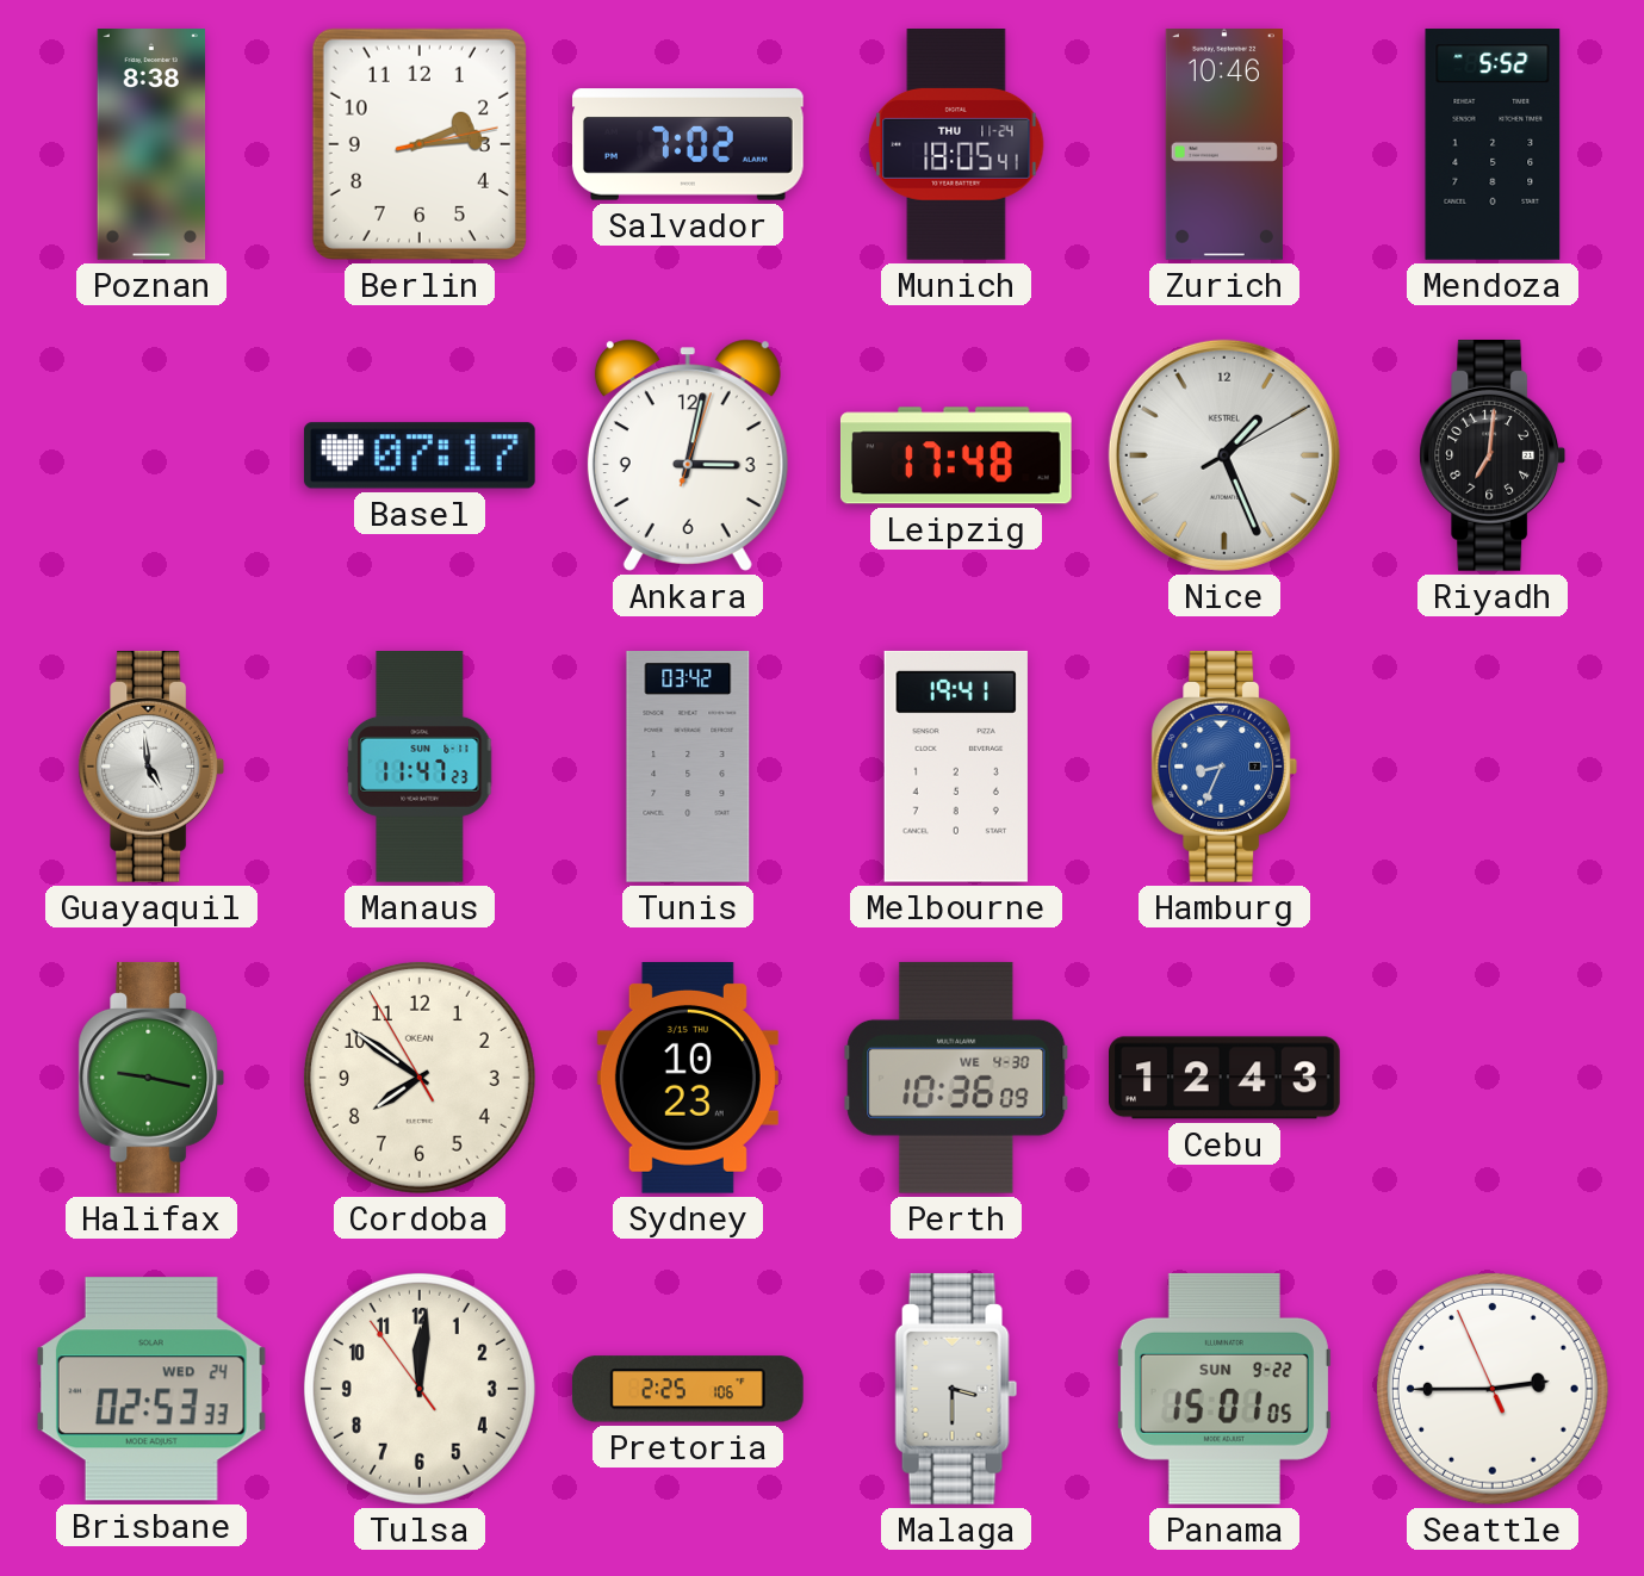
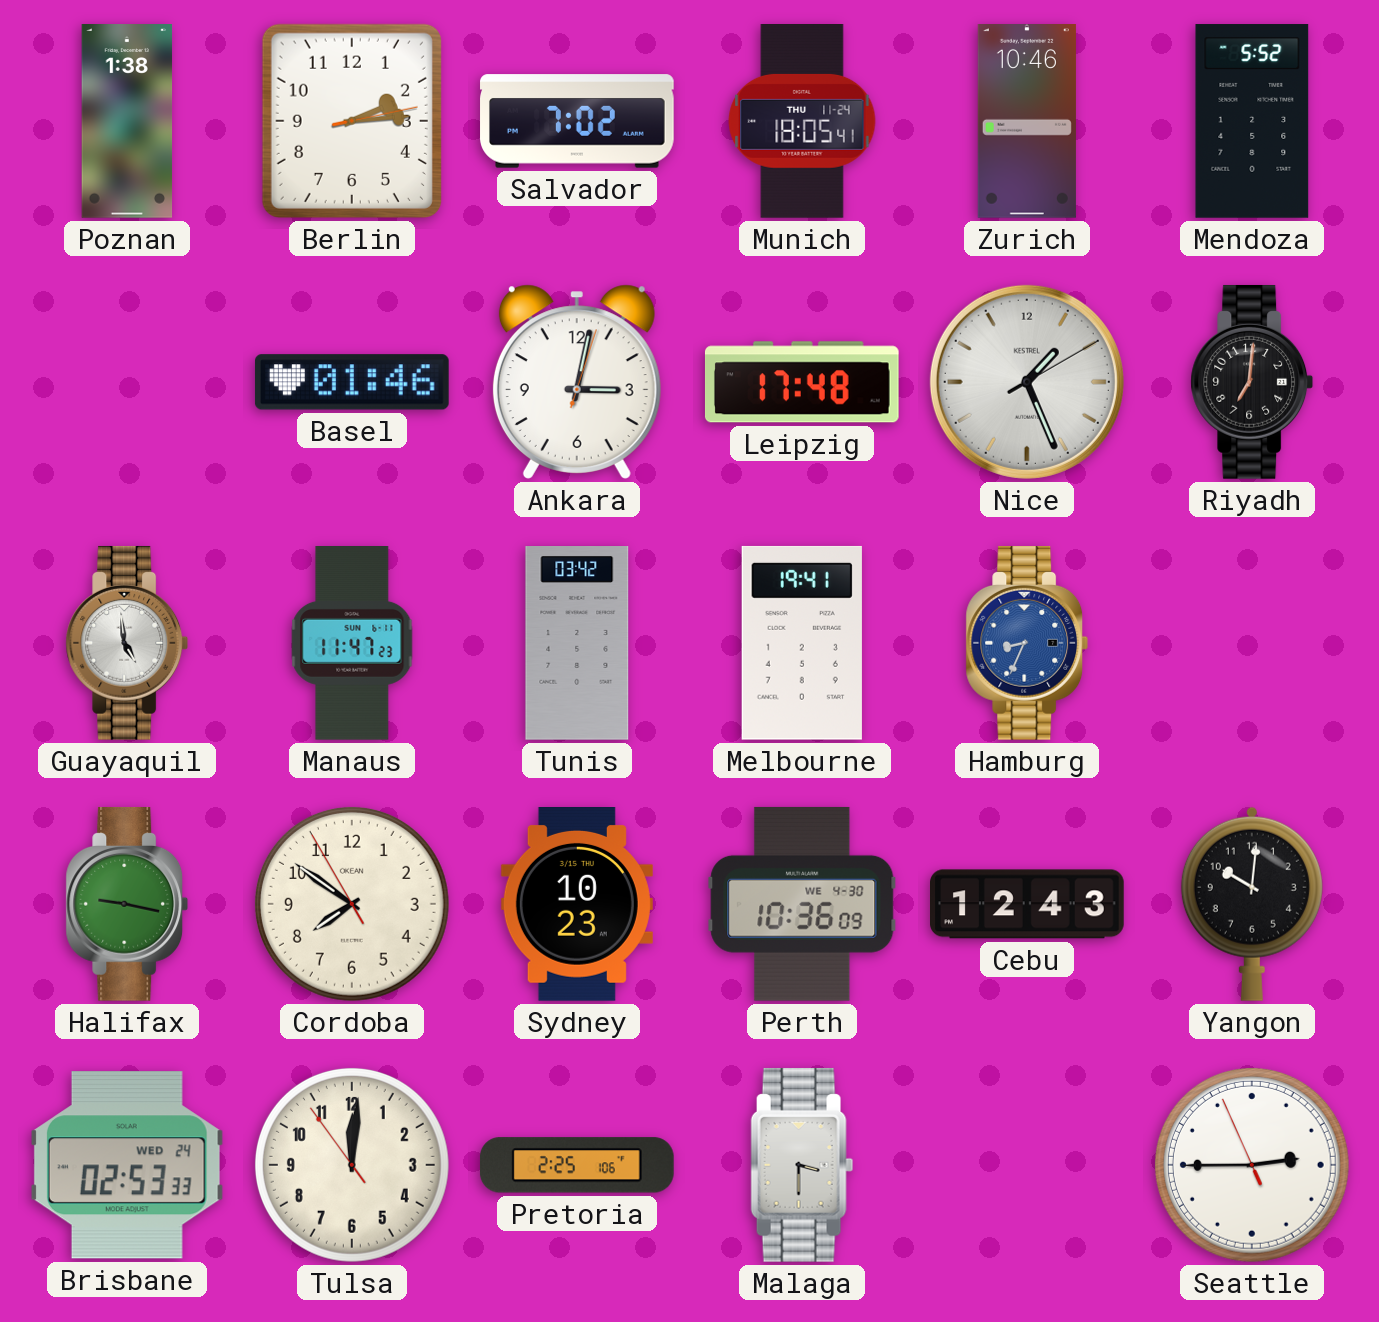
Poznan: 8:38 -> 1:38 (127, 121)
Basel: 07:17 -> 01:46 (352, 382)
Yangon: none -> 10:01 (1252, 904)
Panama: 15:01 -> none (1224, 1389)
